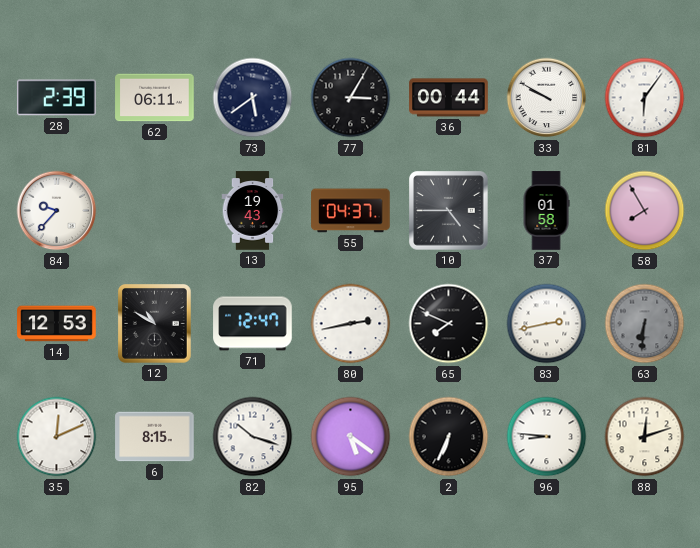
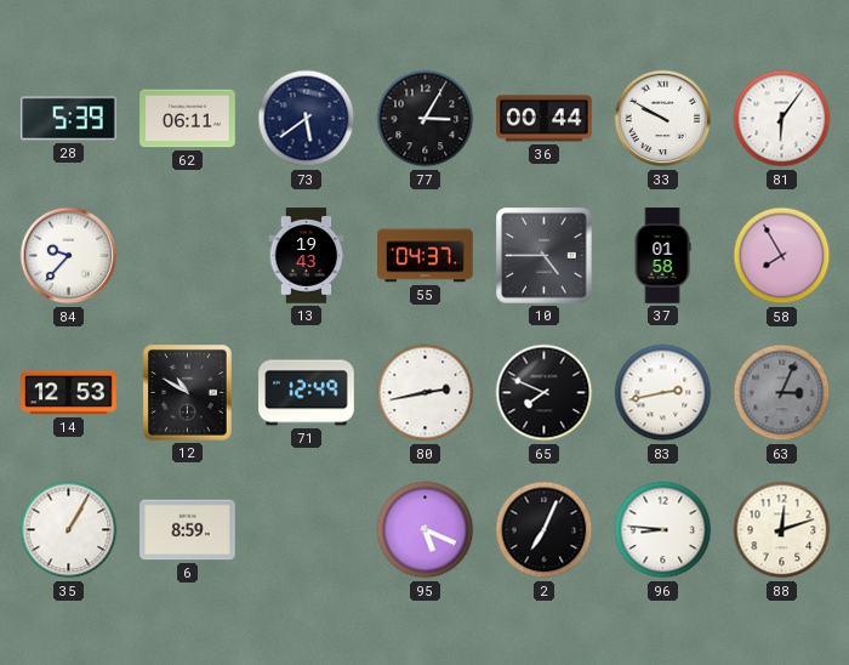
28: 2:39 -> 5:39 (69, 119)
71: 12:47 -> 12:49 (307, 393)
63: 6:31 -> 3:04 (782, 393)
35: 12:11 -> 1:05 (69, 530)
6: 8:15 -> 8:59 (188, 530)
82: 10:18 -> none (253, 437)
95: 5:21 -> 5:19 (426, 530)
2: 6:34 -> 7:04 (545, 530)
